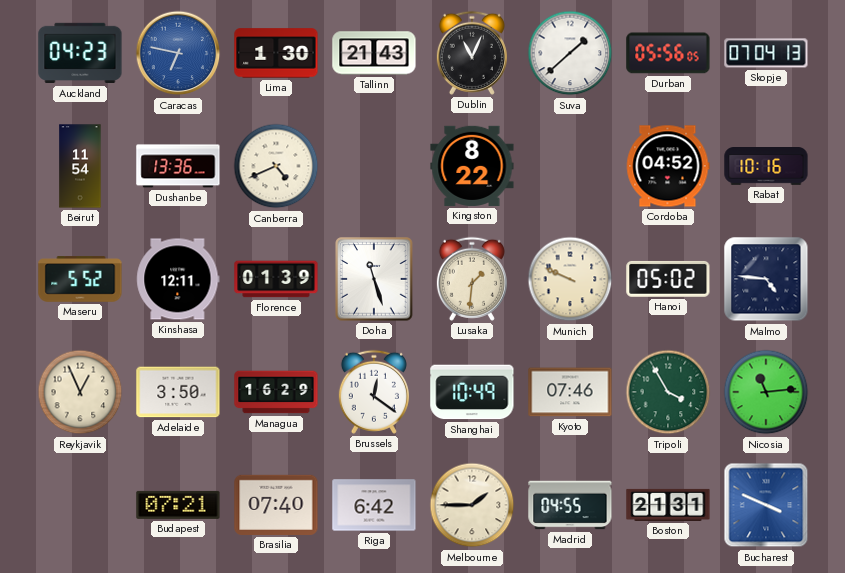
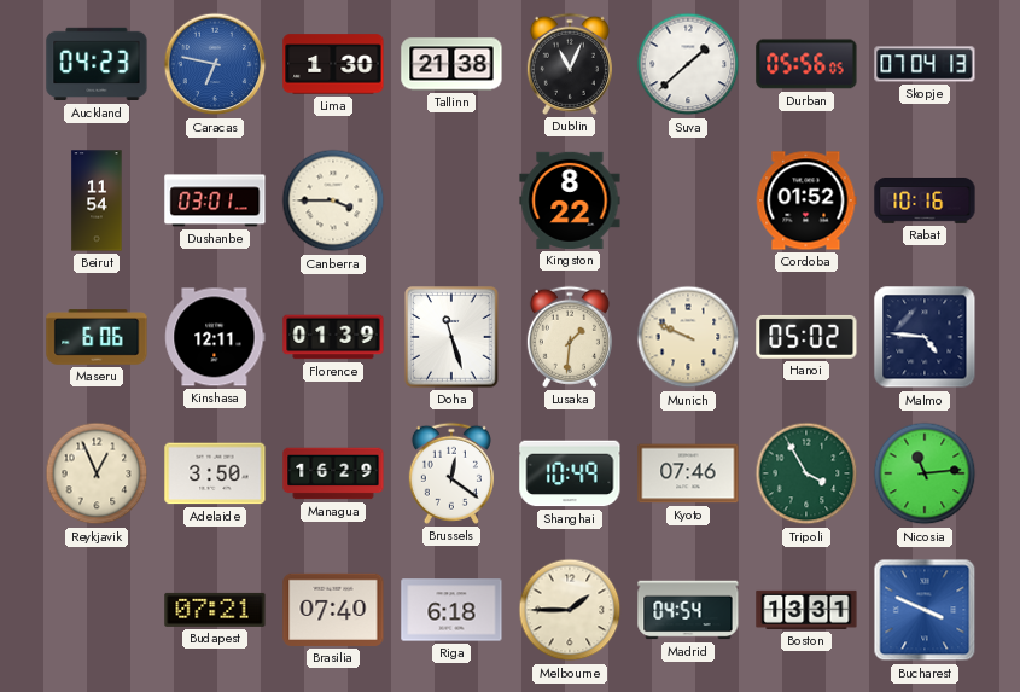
Tallinn: 21:43 -> 21:38 (451, 64)
Dushanbe: 13:36 -> 03:01 (215, 200)
Canberra: 4:41 -> 3:45 (333, 200)
Cordoba: 04:52 -> 01:52 (806, 200)
Maseru: 5:52 -> 6:06 (97, 337)
Riga: 6:42 -> 6:18 (451, 610)
Madrid: 04:55 -> 04:54 (688, 610)
Boston: 21:31 -> 13:31 (806, 610)
